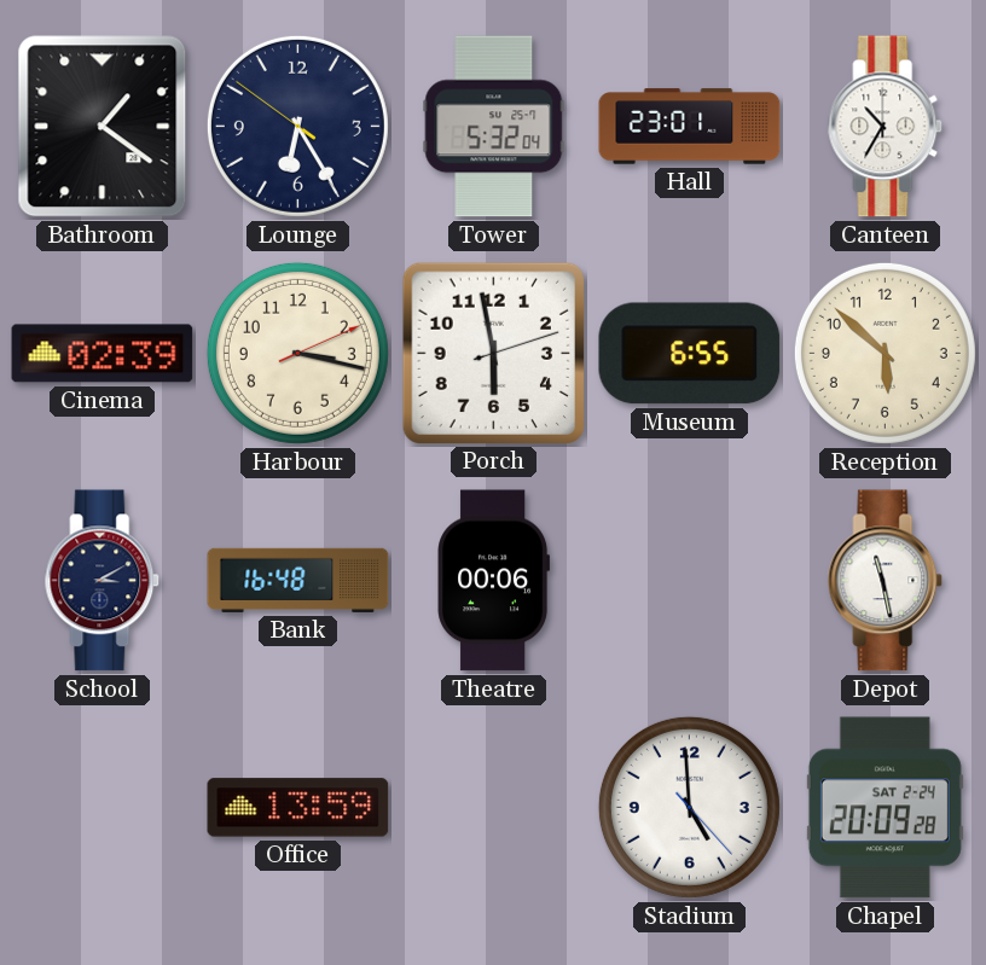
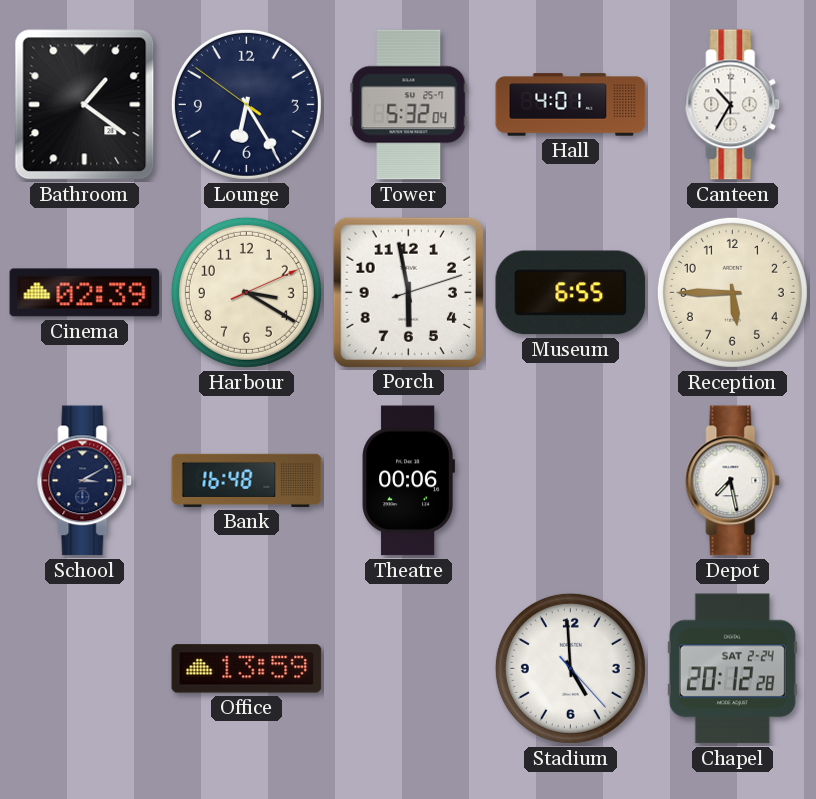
Hall: 23:01 -> 4:01 (571, 105)
Harbour: 3:17 -> 3:20 (246, 292)
Reception: 5:52 -> 5:45 (732, 292)
Depot: 11:28 -> 7:28 (733, 481)
Chapel: 20:09 -> 20:12 (732, 669)
